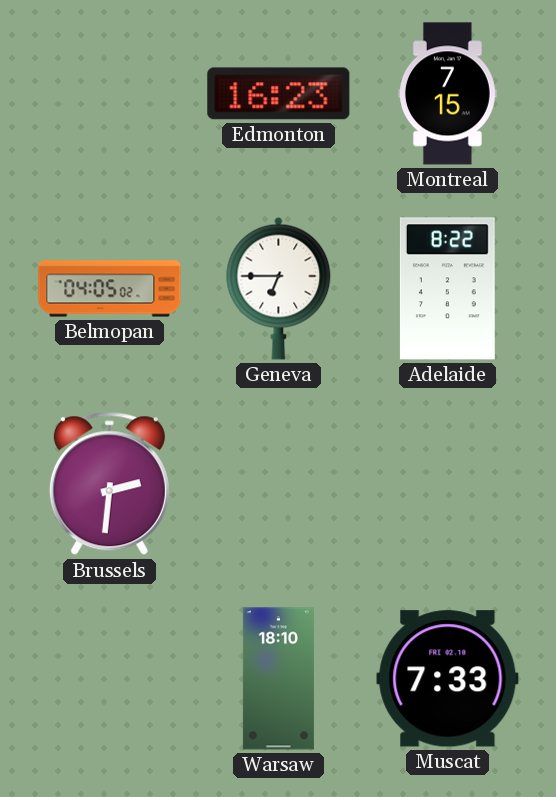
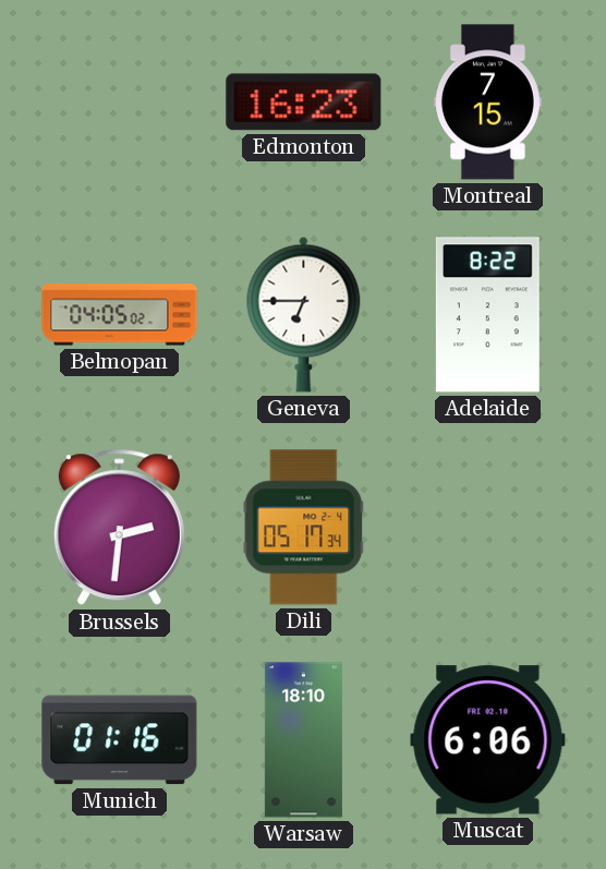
Dili: none -> 05:17 (304, 528)
Munich: none -> 01:16 (120, 740)
Muscat: 7:33 -> 6:06 (488, 740)
